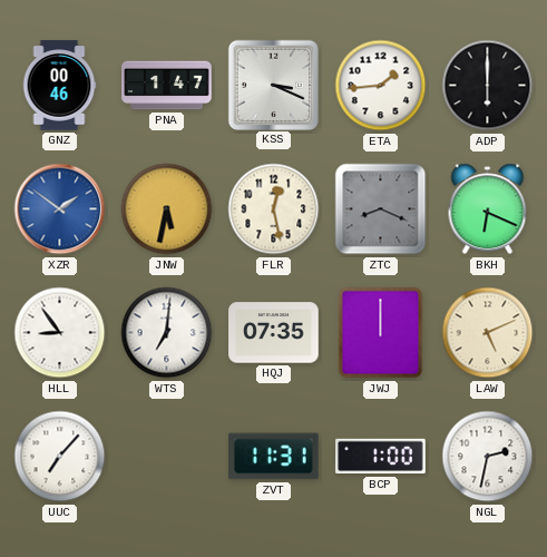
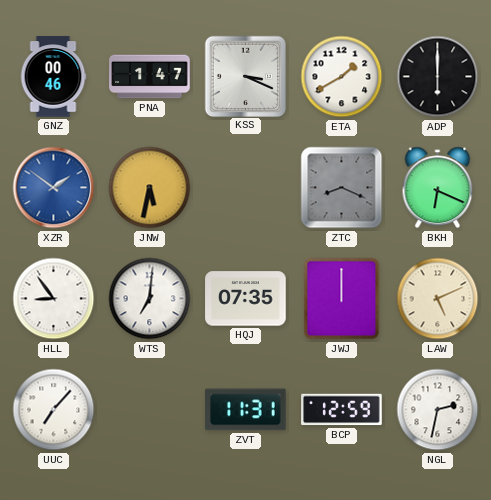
ETA: 1:44 -> 1:40 (342, 77)
FLR: 12:28 -> none (274, 209)
BCP: 1:00 -> 12:59 (342, 410)
